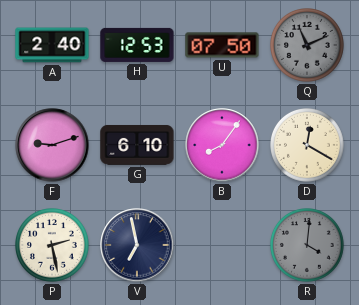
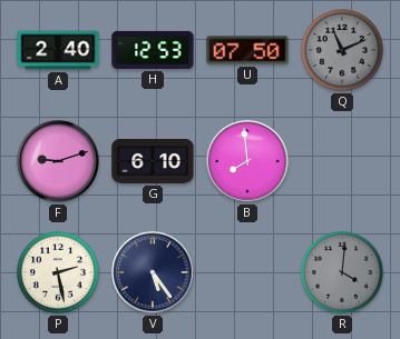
B: 8:06 -> 7:59 (247, 161)
D: 12:20 -> none (308, 146)
V: 6:58 -> 5:24 (153, 272)
